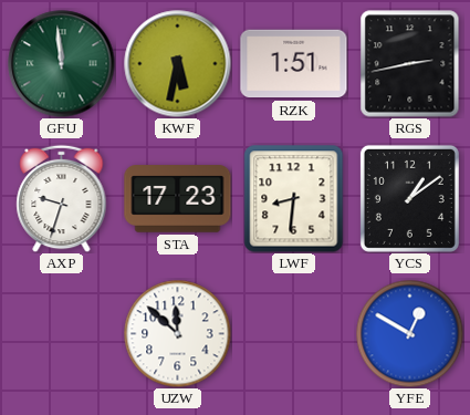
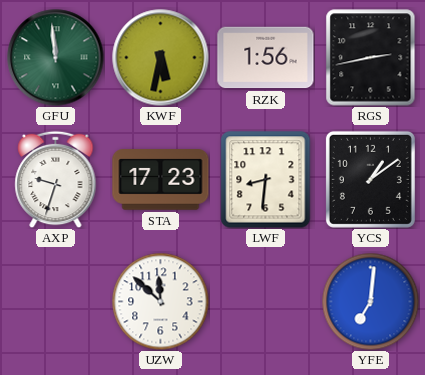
RZK: 1:51 -> 1:56 (266, 58)
YFE: 12:50 -> 7:01 (370, 301)
